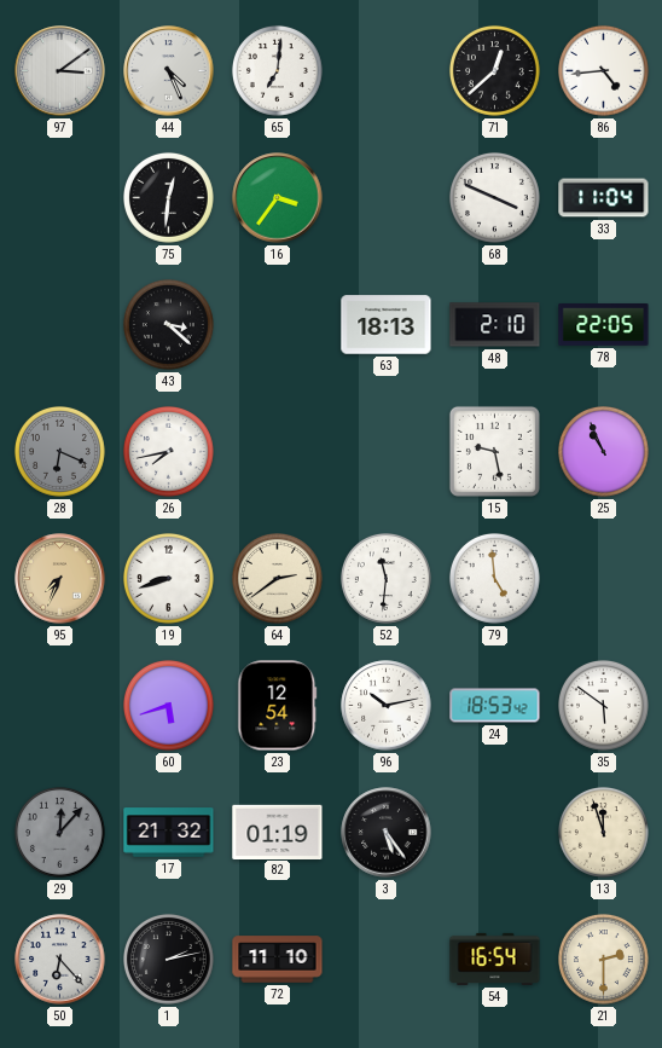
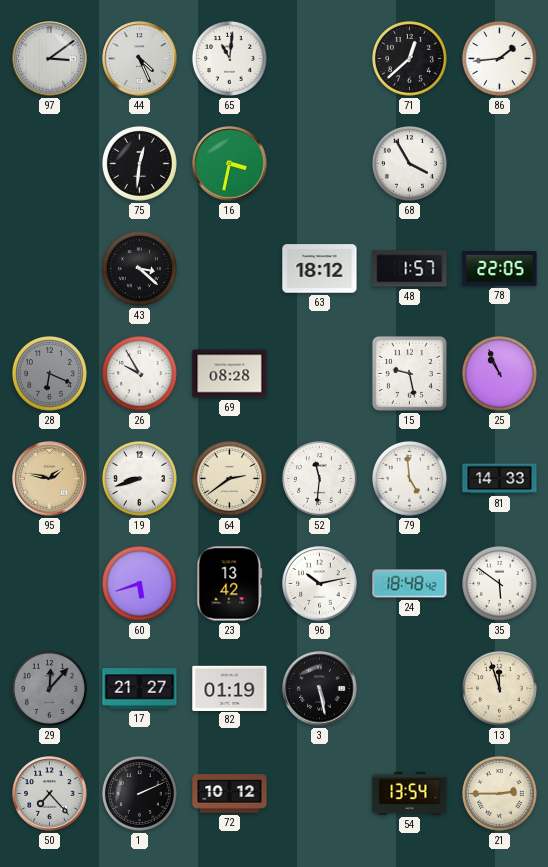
65: 7:01 -> 11:01 (229, 58)
86: 4:44 -> 1:44 (499, 58)
16: 3:36 -> 3:32 (230, 164)
68: 3:49 -> 3:55 (409, 163)
33: 11:04 -> none (604, 198)
63: 18:13 -> 18:12 (320, 269)
48: 2:10 -> 1:57 (410, 269)
26: 7:43 -> 9:55 (139, 373)
69: none -> 08:28 (230, 374)
95: 7:34 -> 1:47 (50, 479)
81: none -> 14:33 (500, 479)
23: 12:54 -> 13:42 (230, 584)
24: 18:53 -> 18:48 (410, 584)
17: 21:32 -> 21:27 (140, 689)
3: 5:24 -> 5:28 (320, 689)
50: 6:23 -> 7:23 (50, 794)
1: 2:13 -> 2:11 (139, 793)
72: 11:10 -> 10:12 (230, 794)
54: 16:54 -> 13:54 (410, 793)
21: 2:30 -> 2:45 (499, 793)
